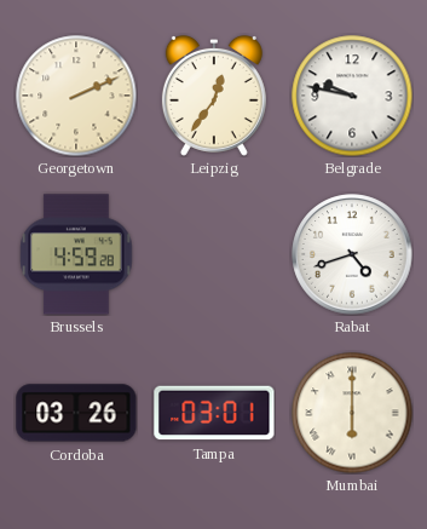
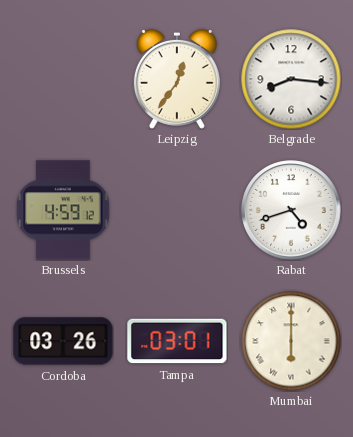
Georgetown: 2:11 -> none (76, 96)
Belgrade: 9:47 -> 8:16 (291, 79)
Brussels: 4:59:28 -> 4:59:12 (63, 210)
